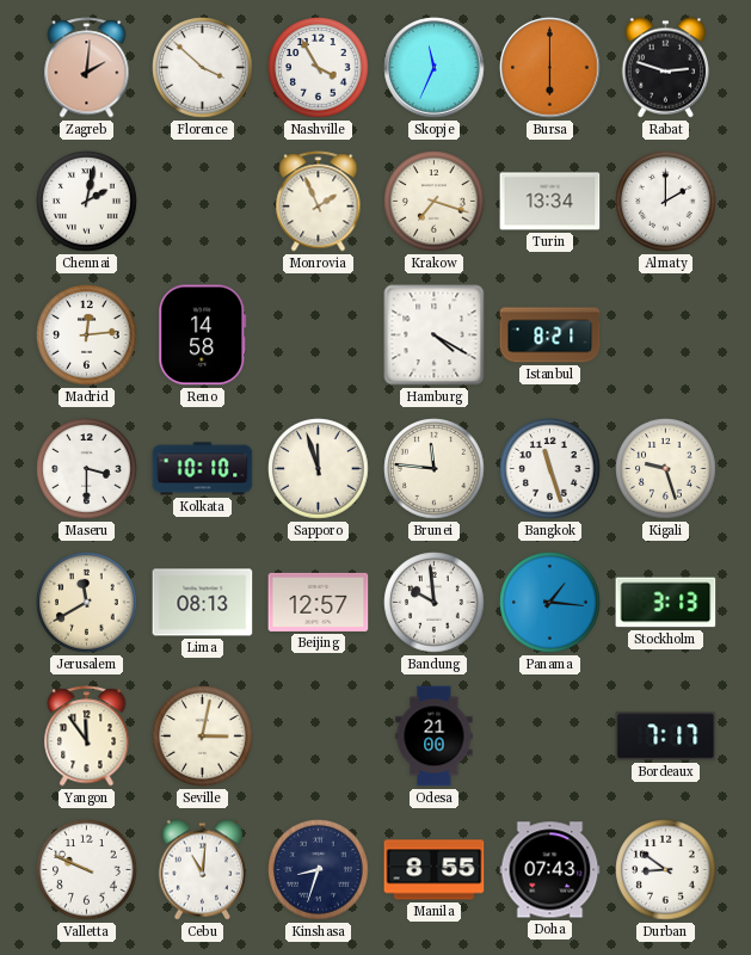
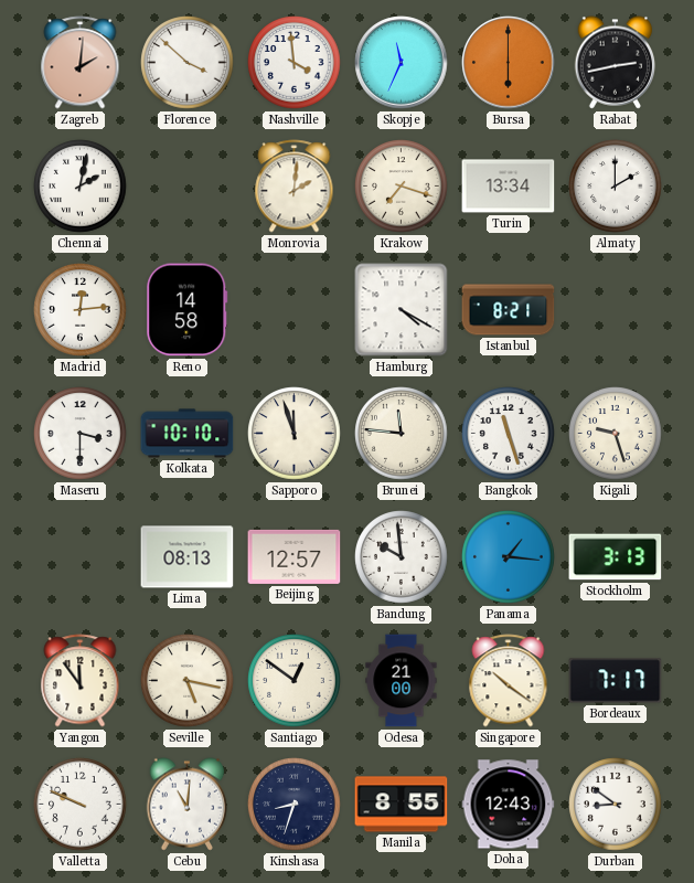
Nashville: 3:55 -> 3:59 (295, 63)
Rabat: 2:48 -> 2:43 (616, 63)
Monrovia: 1:56 -> 2:01 (295, 187)
Jerusalem: 11:40 -> none (87, 603)
Seville: 3:02 -> 5:17 (188, 681)
Santiago: none -> 12:51 (295, 681)
Singapore: none -> 10:21 (509, 681)
Doha: 07:43 -> 12:43 (509, 805)
